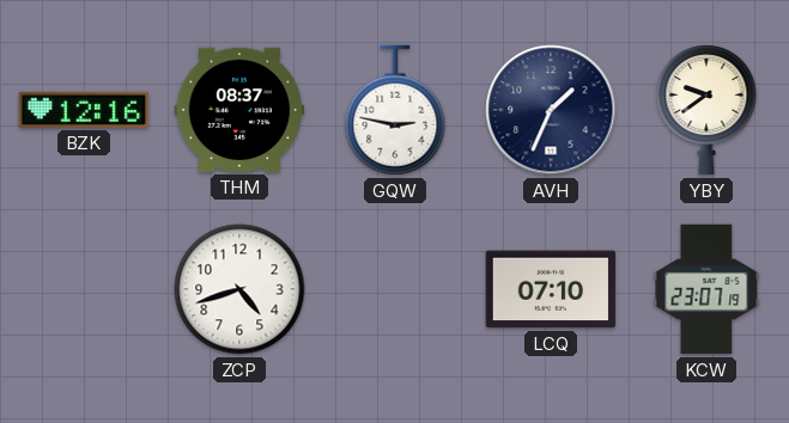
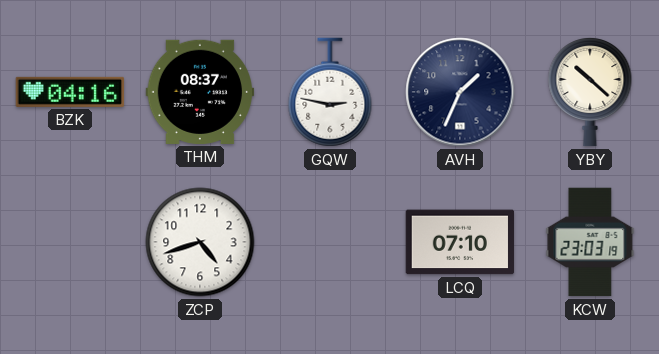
BZK: 12:16 -> 04:16 (70, 92)
YBY: 9:39 -> 10:22 (590, 93)
KCW: 23:07 -> 23:03 (590, 242)
